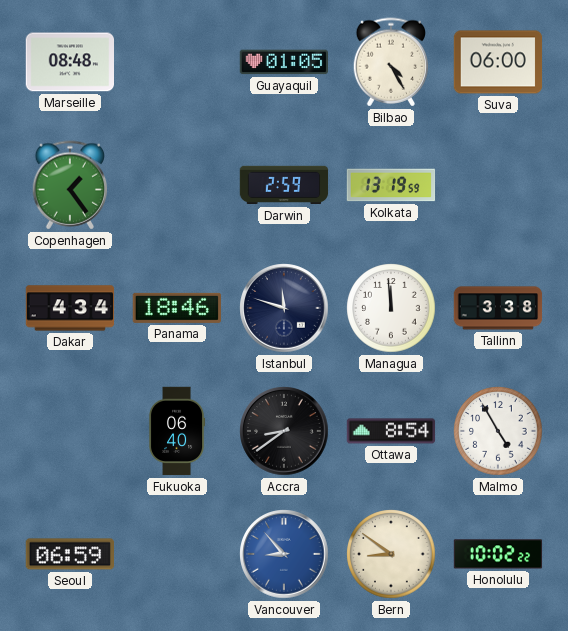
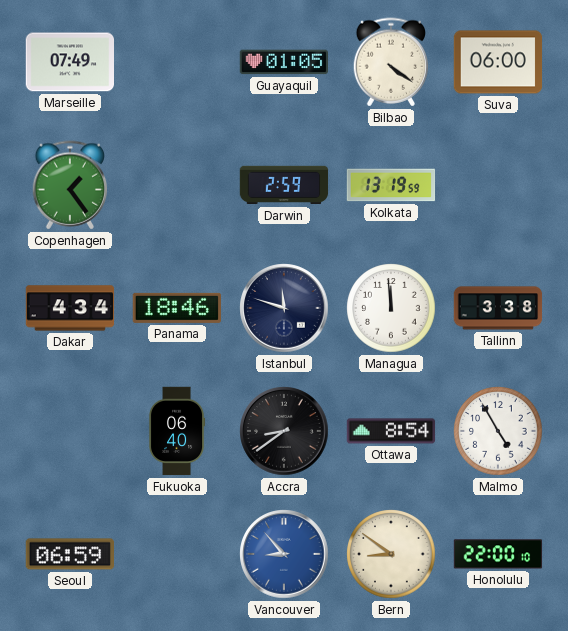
Marseille: 08:48 -> 07:49 (69, 62)
Bilbao: 4:25 -> 4:21 (391, 62)
Honolulu: 10:02 -> 22:00 (498, 554)
